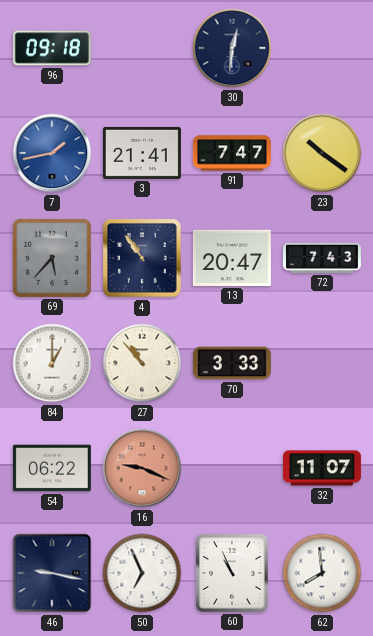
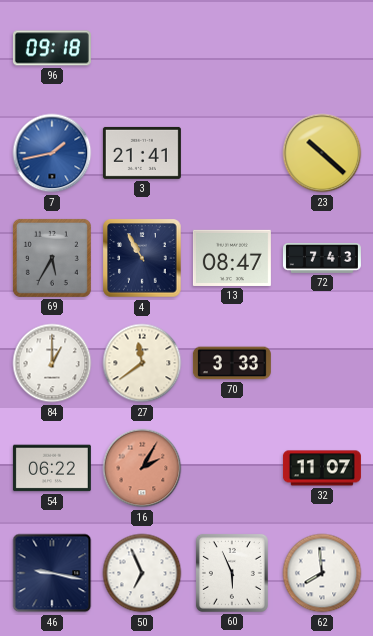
30: 12:31 -> none (232, 48)
91: 7:47 -> none (232, 153)
23: 10:21 -> 10:22 (322, 153)
69: 5:37 -> 5:35 (52, 258)
4: 10:54 -> 10:55 (142, 258)
13: 20:47 -> 08:47 (232, 258)
27: 10:53 -> 11:39 (142, 363)
16: 9:19 -> 2:05 (142, 468)
60: 10:56 -> 5:56 (232, 573)
